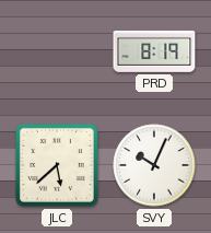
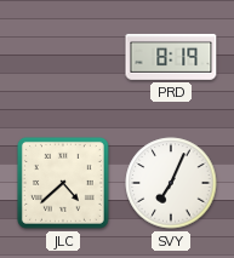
JLC: 5:38 -> 4:38 (63, 183)
SVY: 10:04 -> 7:04 (171, 183)
